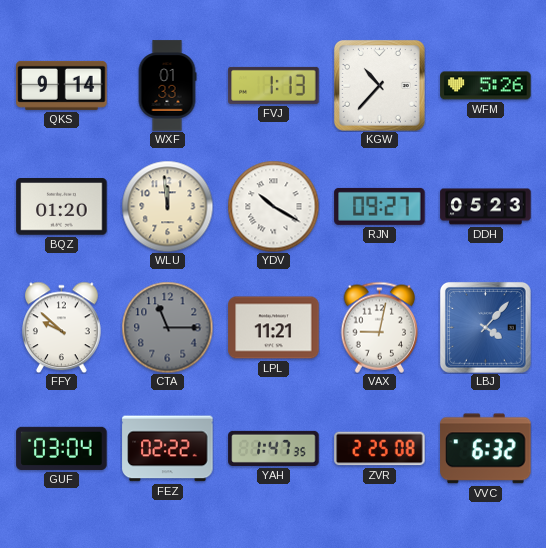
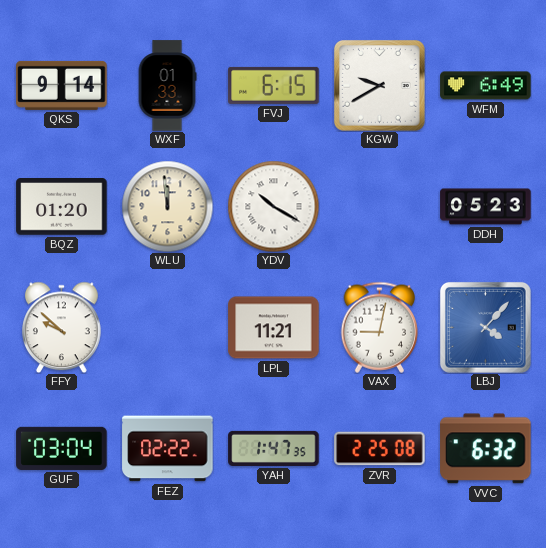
FVJ: 1:13 -> 6:15 (274, 85)
KGW: 10:37 -> 9:40 (379, 85)
WFM: 5:26 -> 6:49 (486, 86)
RJN: 09:27 -> none (380, 206)
CTA: 11:15 -> none (167, 327)
